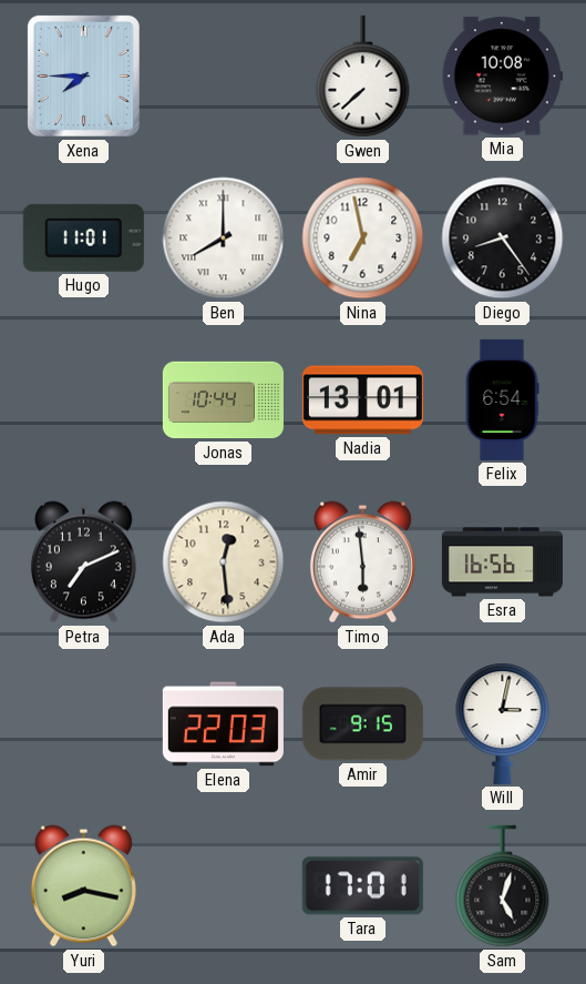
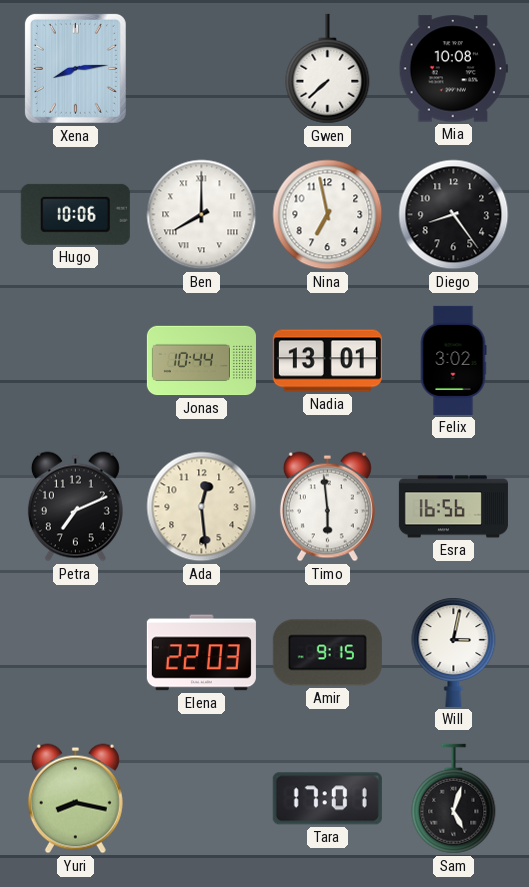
Xena: 7:45 -> 8:14 (75, 68)
Hugo: 11:01 -> 10:06 (75, 214)
Felix: 6:54 -> 3:02 (453, 360)
